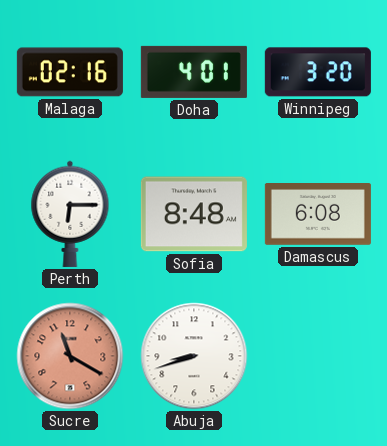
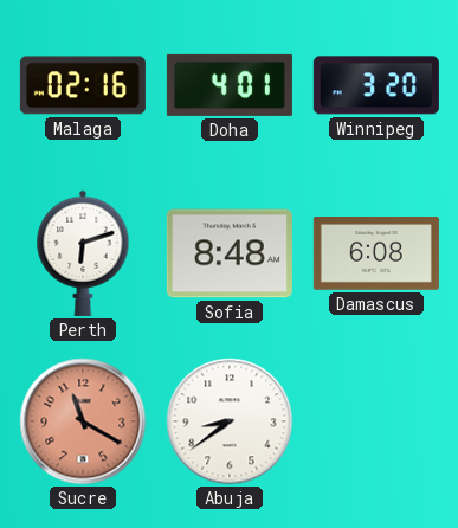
Perth: 6:15 -> 6:12 (83, 253)
Abuja: 8:42 -> 8:39 (230, 421)
